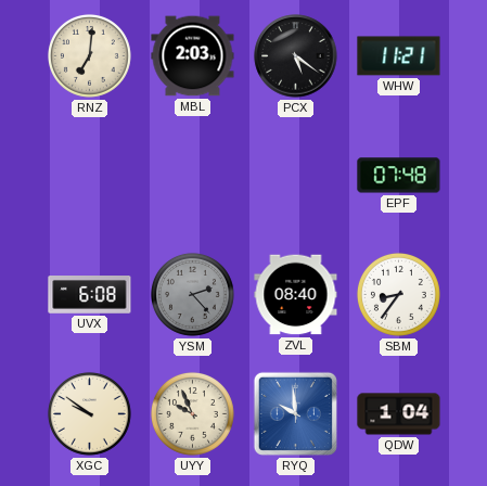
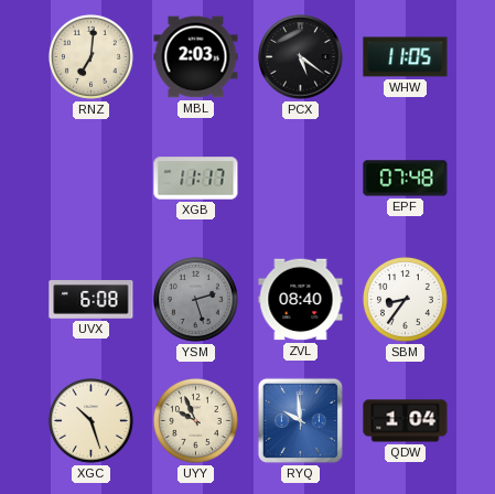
WHW: 11:21 -> 11:05 (406, 57)
XGB: none -> 11:17 (196, 179)
YSM: 2:23 -> 2:27 (195, 299)
XGC: 9:51 -> 10:27 (90, 420)
